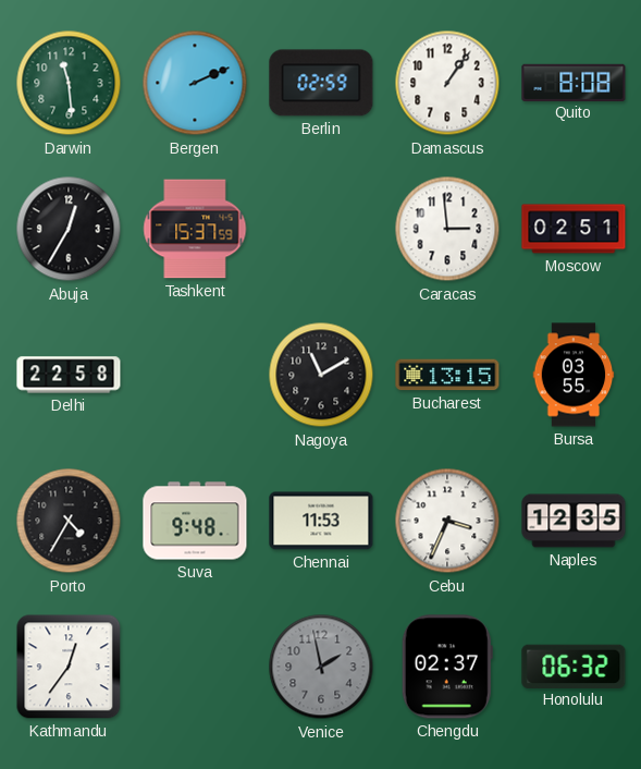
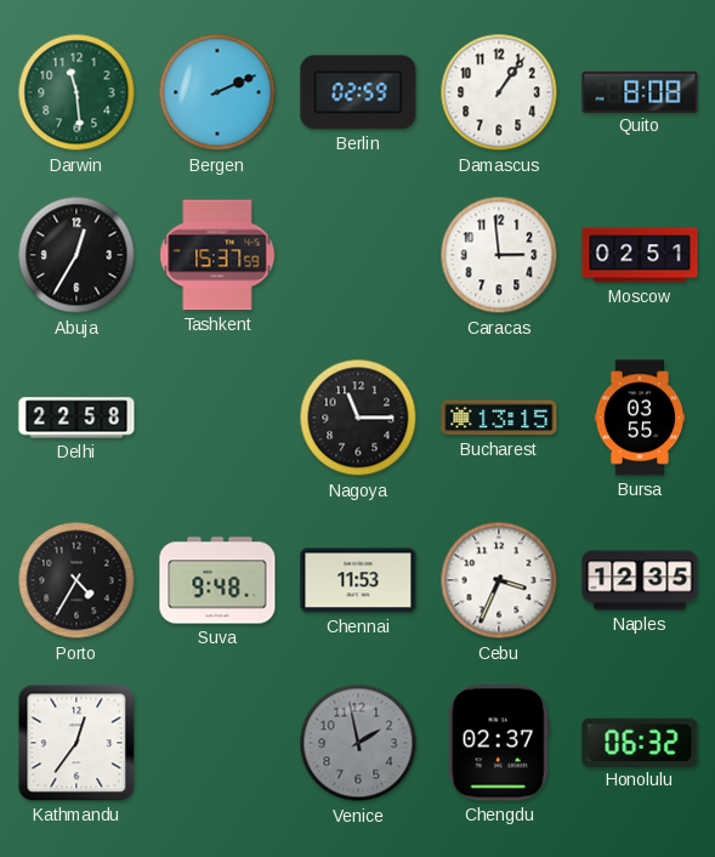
Nagoya: 11:10 -> 11:15 (358, 418)
